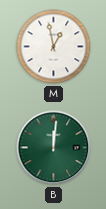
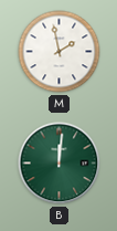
M: 12:58 -> 1:58 (60, 52)
